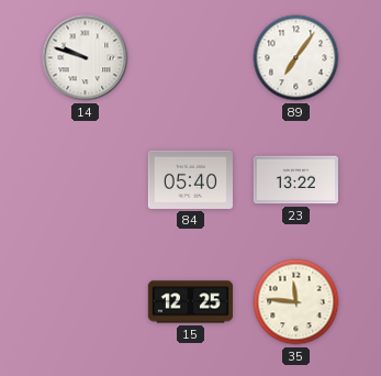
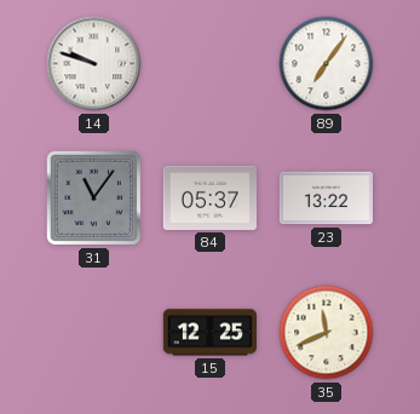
31: none -> 11:06 (94, 199)
84: 05:40 -> 05:37 (209, 197)
35: 11:46 -> 11:41 (327, 333)
